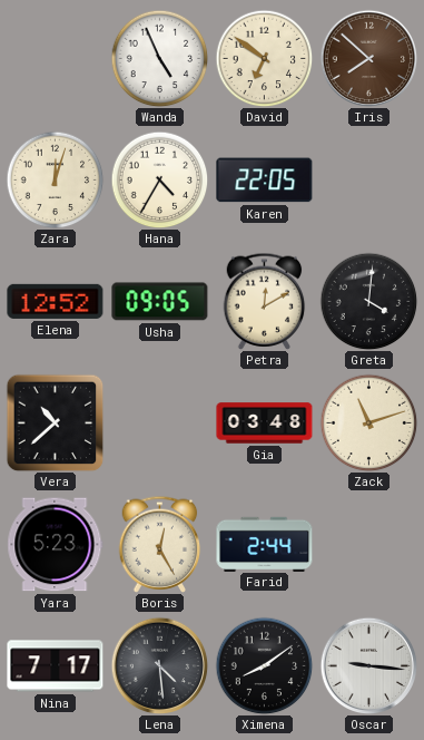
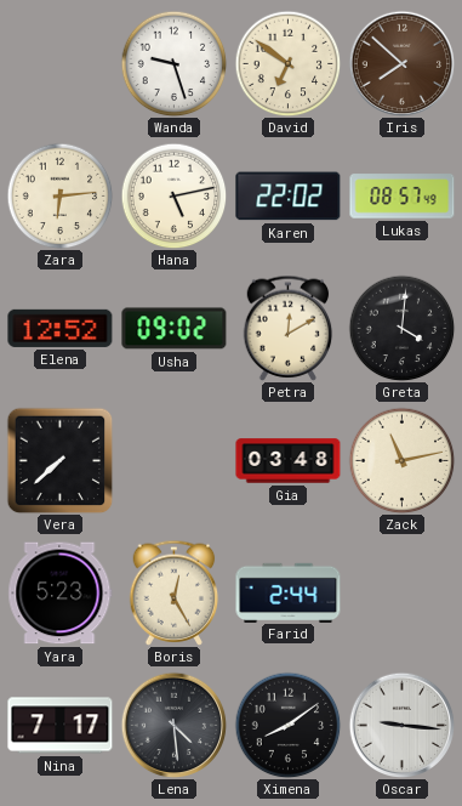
Wanda: 4:56 -> 9:27 (173, 63)
Zara: 12:03 -> 6:14 (59, 195)
Hana: 4:35 -> 5:13 (173, 195)
Karen: 22:05 -> 22:02 (289, 197)
Lukas: none -> 08:57 (403, 197)
Usha: 09:05 -> 09:02 (175, 329)
Vera: 10:38 -> 7:38 (59, 460)
Zack: 11:12 -> 11:13 (401, 460)
